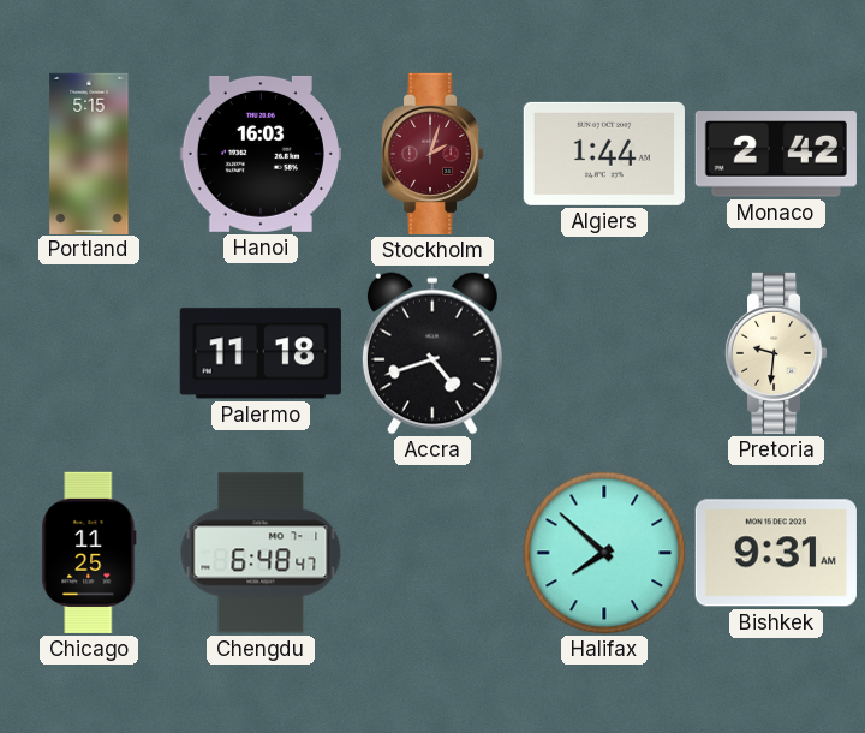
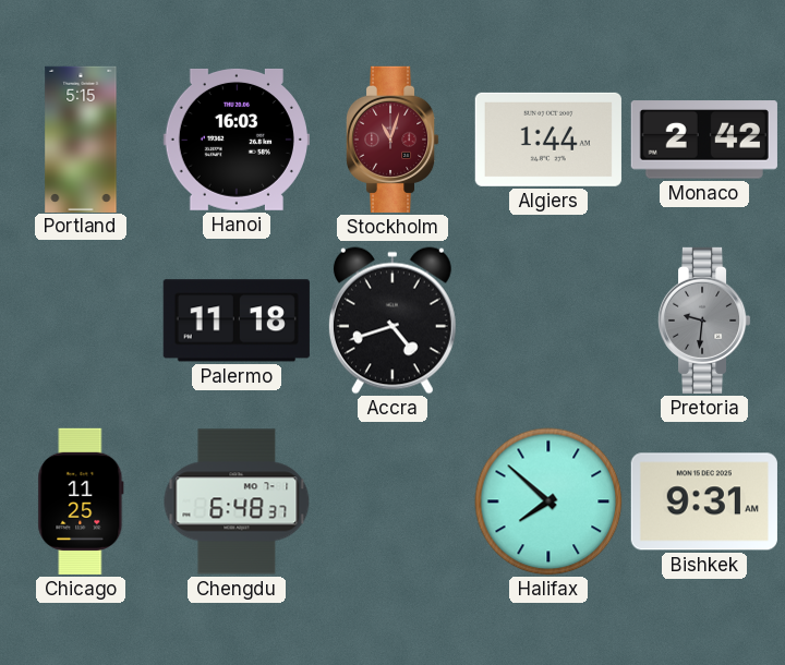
Stockholm: 2:03 -> 11:03 (392, 140)
Pretoria dial: cream -> grey (704, 321)
Chengdu: 6:48:47 -> 6:48:37 (237, 501)
